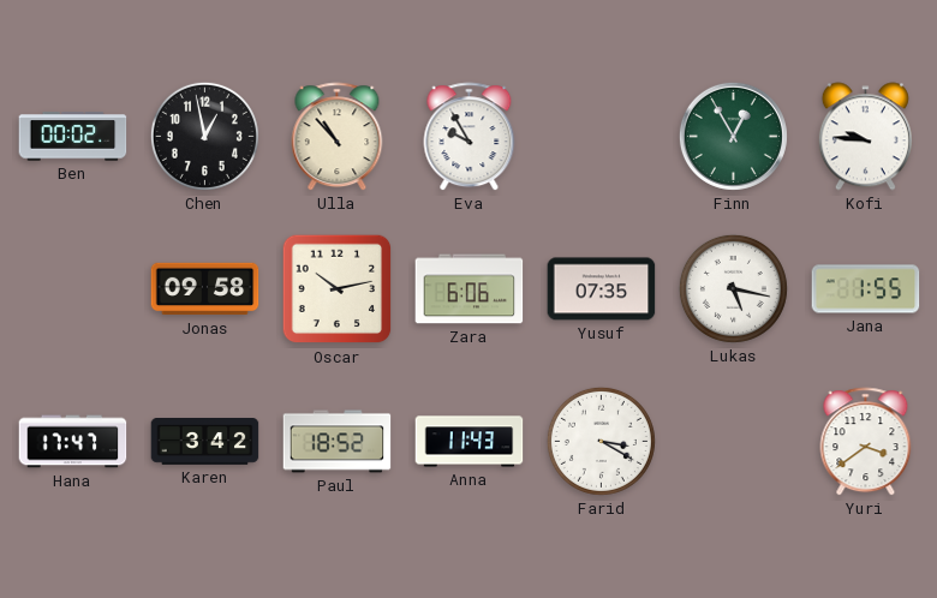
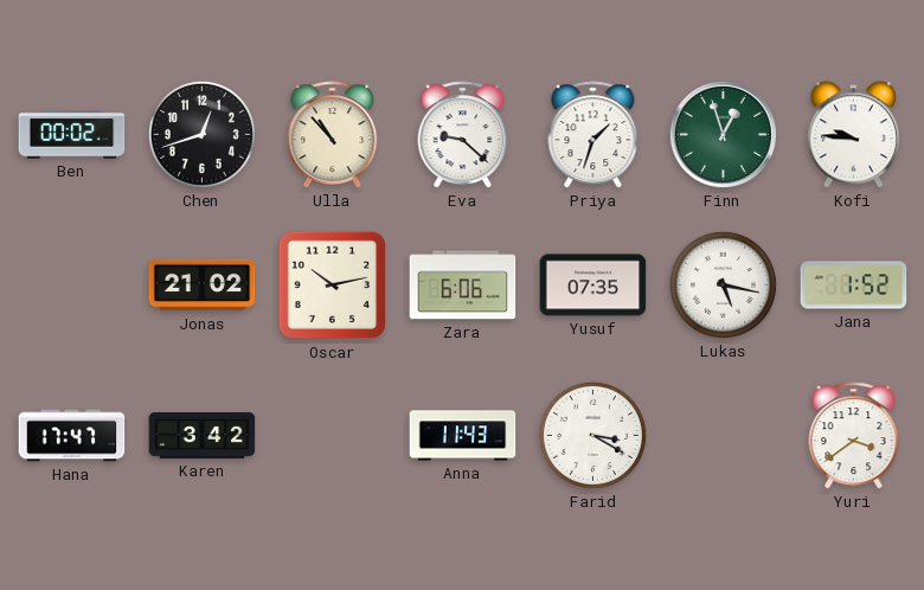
Chen: 12:58 -> 12:42 (201, 134)
Eva: 9:55 -> 9:22 (463, 135)
Priya: none -> 1:33 (593, 135)
Finn: 12:55 -> 12:57 (723, 134)
Jonas: 09:58 -> 21:02 (203, 286)
Jana: 1:55 -> 1:52 (854, 286)
Paul: 18:52 -> none (338, 442)
